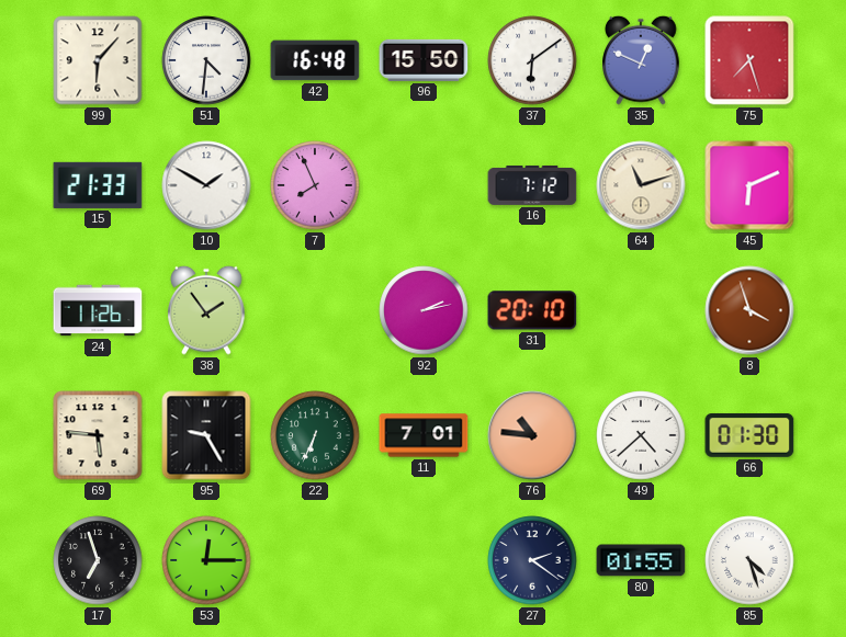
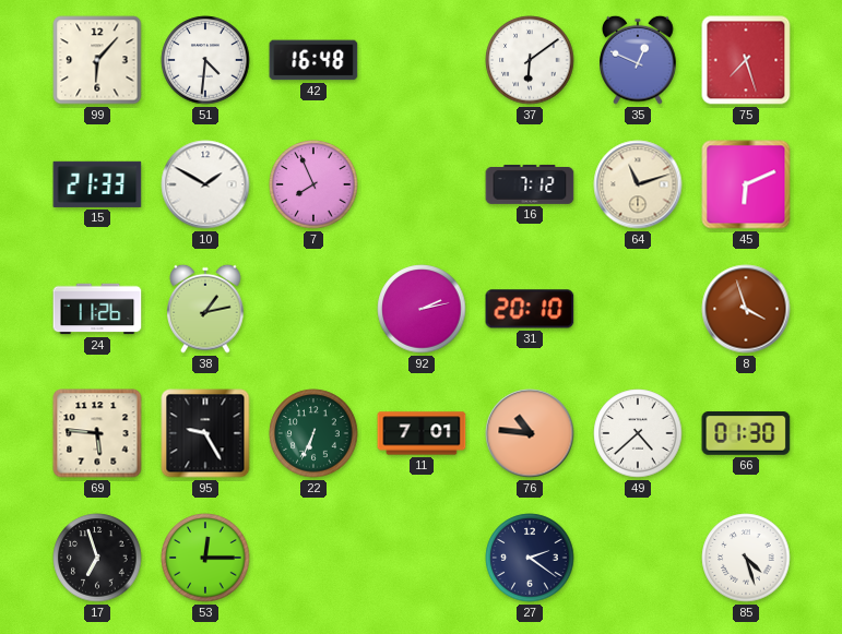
96: 15:50 -> none (424, 60)
38: 1:54 -> 1:13 (205, 309)
80: 01:55 -> none (641, 560)
